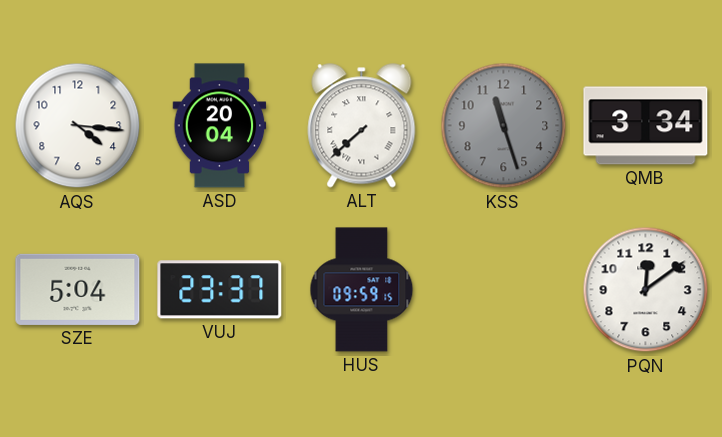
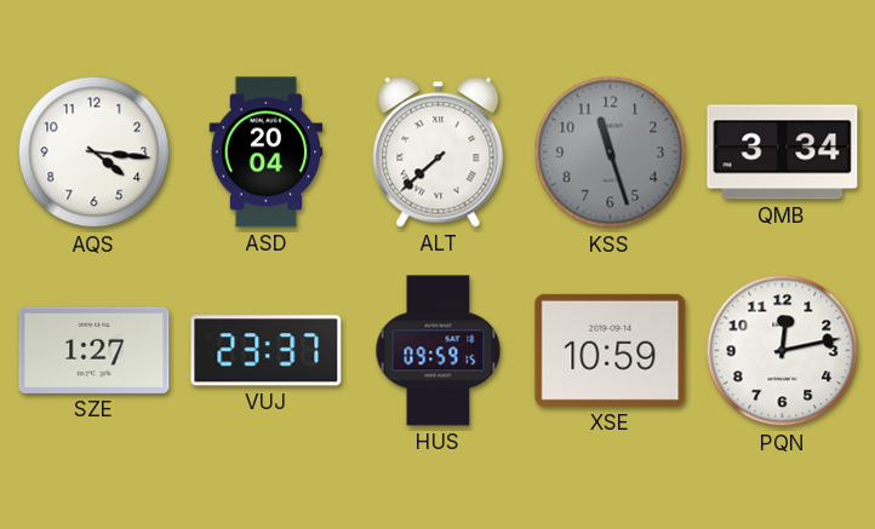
SZE: 5:04 -> 1:27 (95, 350)
XSE: none -> 10:59 (611, 350)
PQN: 12:09 -> 12:13 (783, 351)
